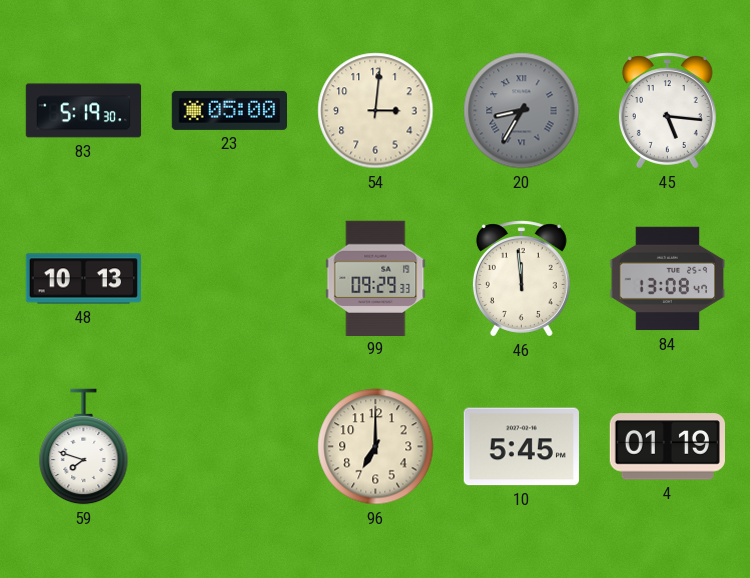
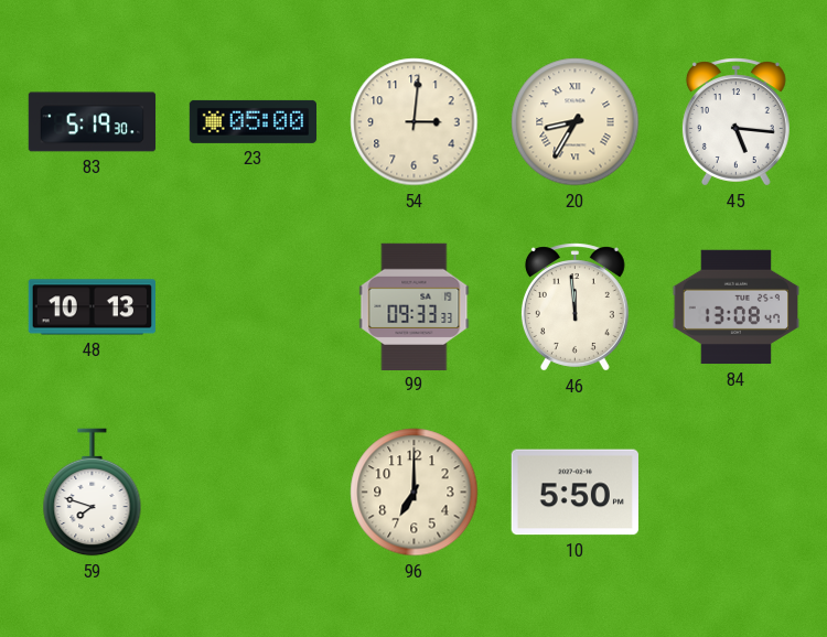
20 dial: grey -> cream (576, 122)
99: 09:29 -> 09:33 (415, 306)
10: 5:45 -> 5:50 (574, 493)
4: 01:19 -> none (667, 447)
